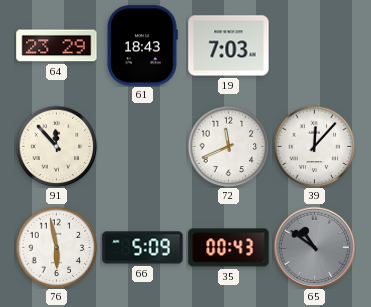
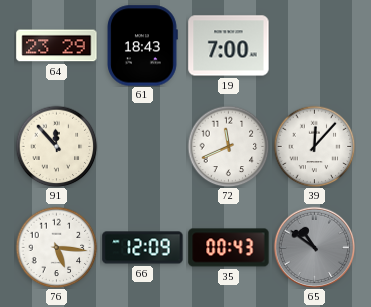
19: 7:03 -> 7:00 (229, 46)
76: 5:58 -> 5:16 (56, 247)
66: 5:09 -> 12:09 (143, 248)
